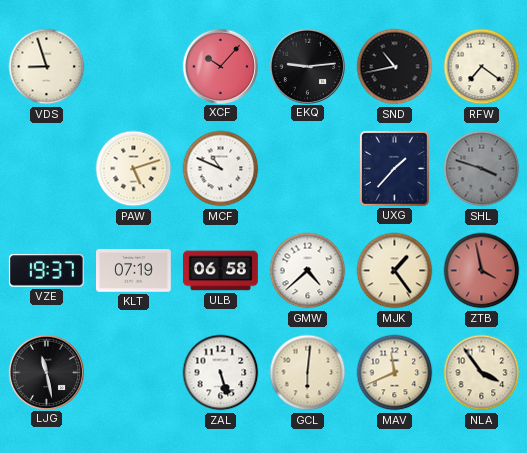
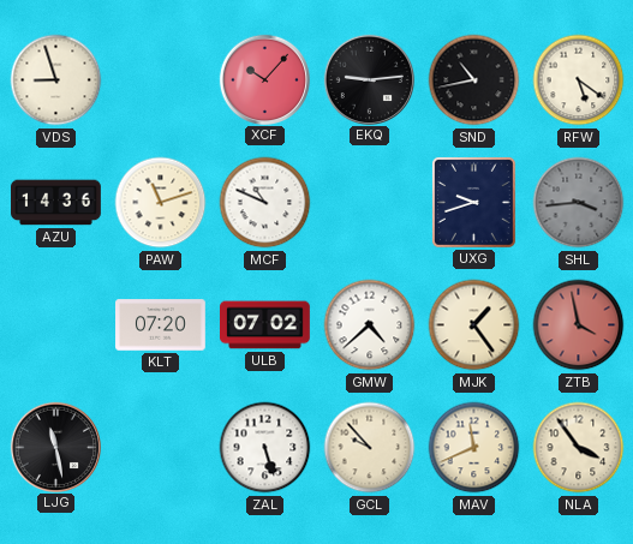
RFW: 7:21 -> 5:21 (579, 80)
AZU: none -> 14:36 (56, 203)
PAW: 5:12 -> 11:12 (161, 203)
UXG: 1:37 -> 9:42 (473, 202)
SHL: 3:48 -> 3:44 (579, 203)
VZE: 19:37 -> none (46, 271)
KLT: 07:19 -> 07:20 (161, 325)
ULB: 06:58 -> 07:02 (265, 325)
GCL: 6:01 -> 9:53 (370, 448)
